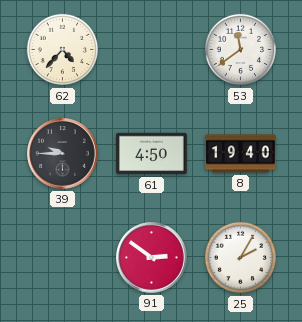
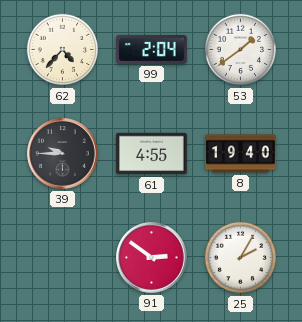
99: none -> 2:04 (152, 49)
53: 11:39 -> 1:39 (241, 50)
61: 4:50 -> 4:55 (152, 154)
